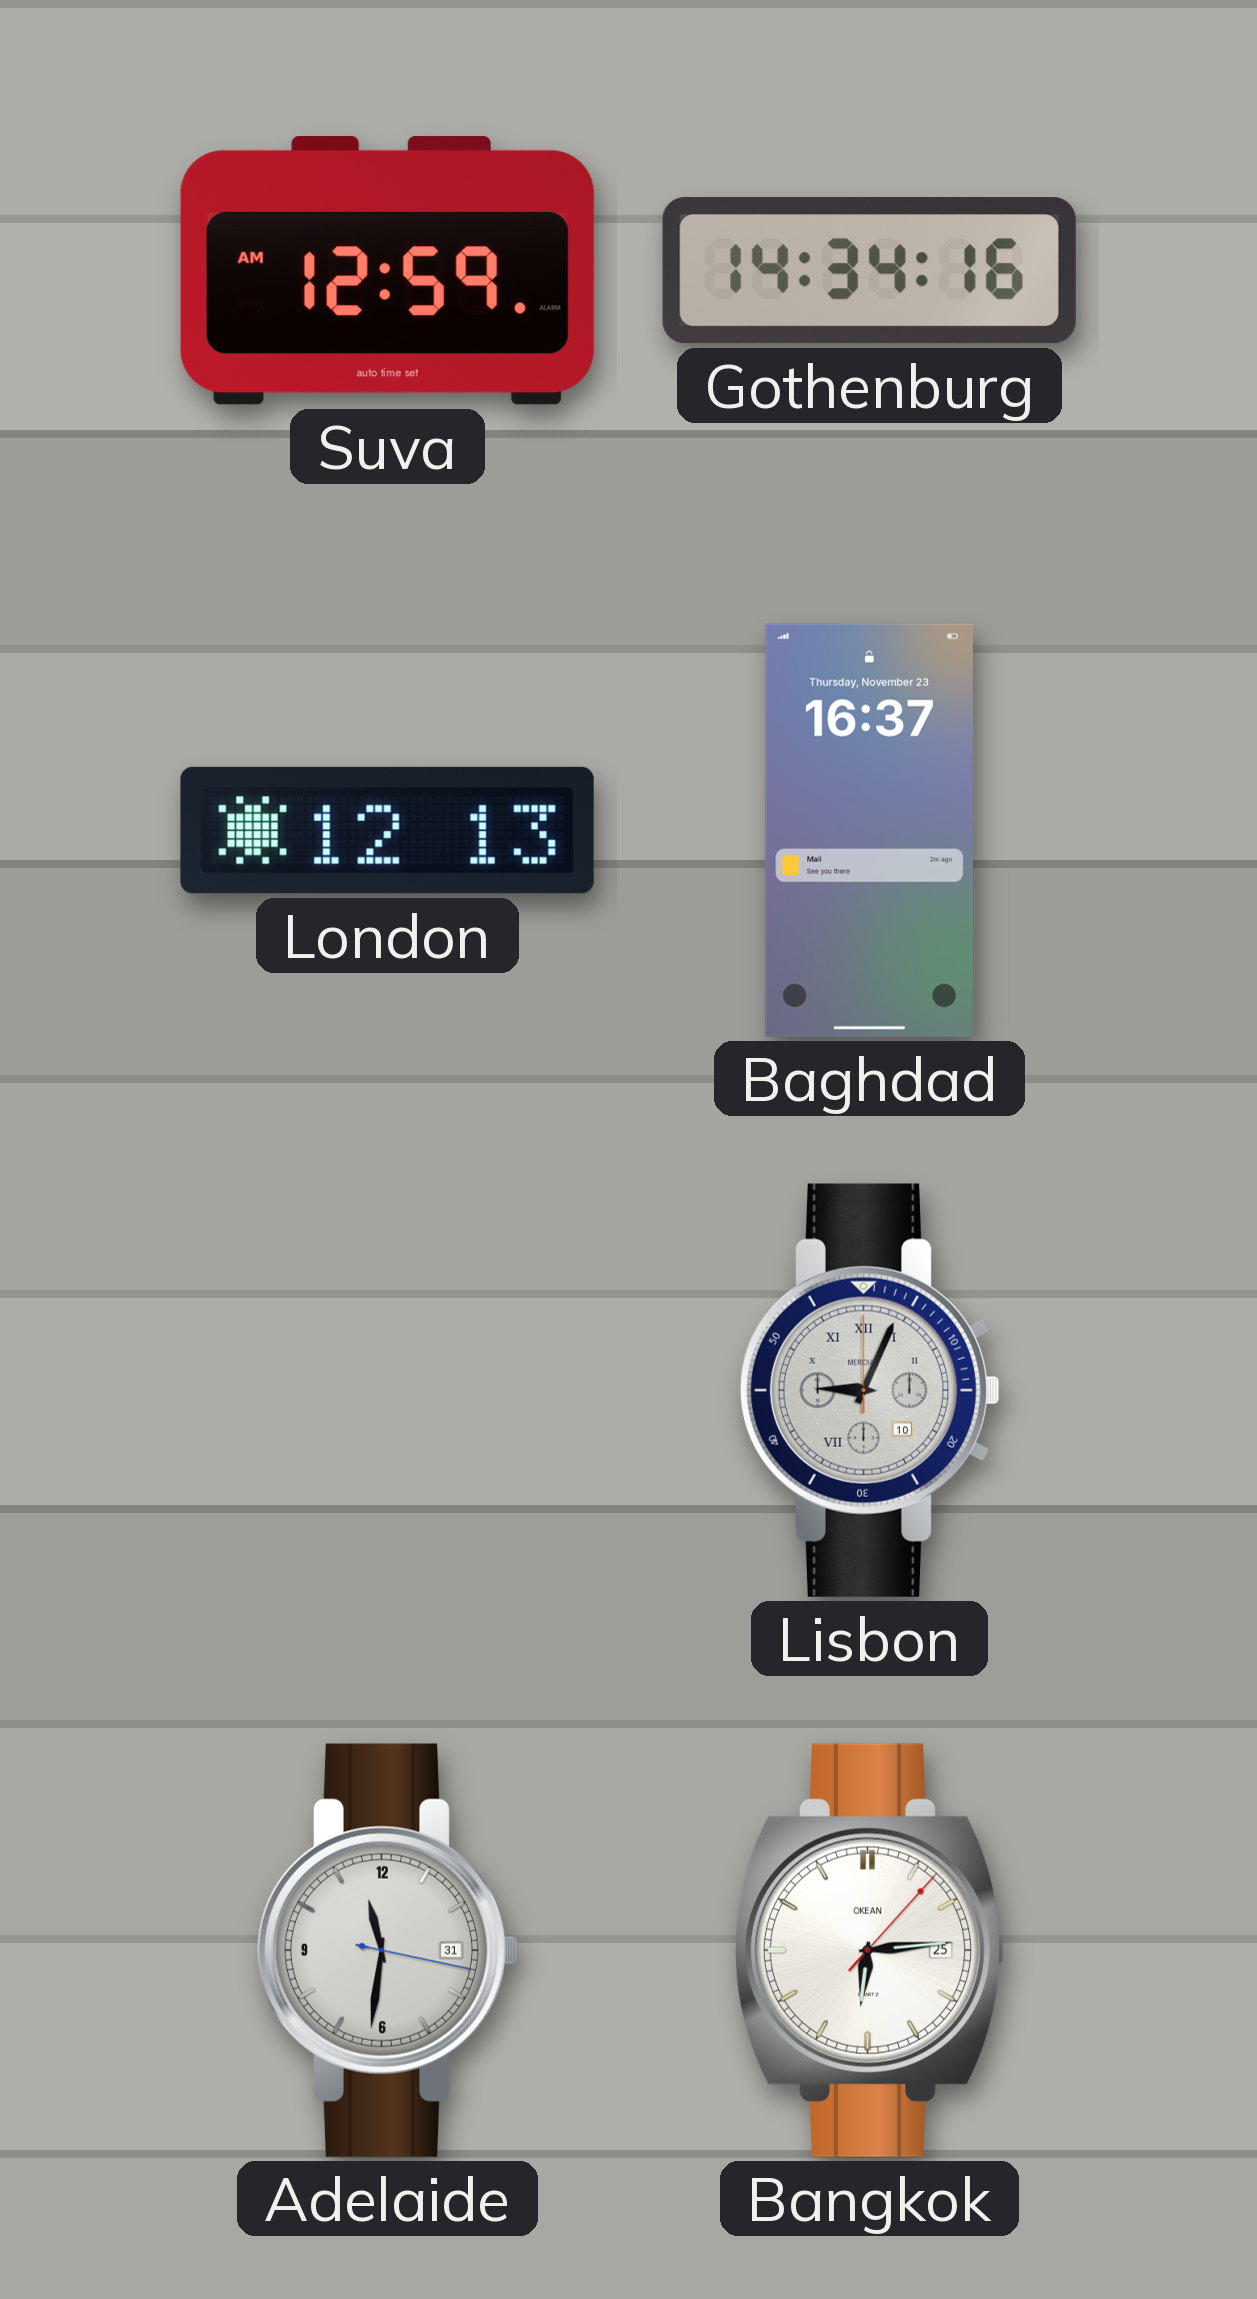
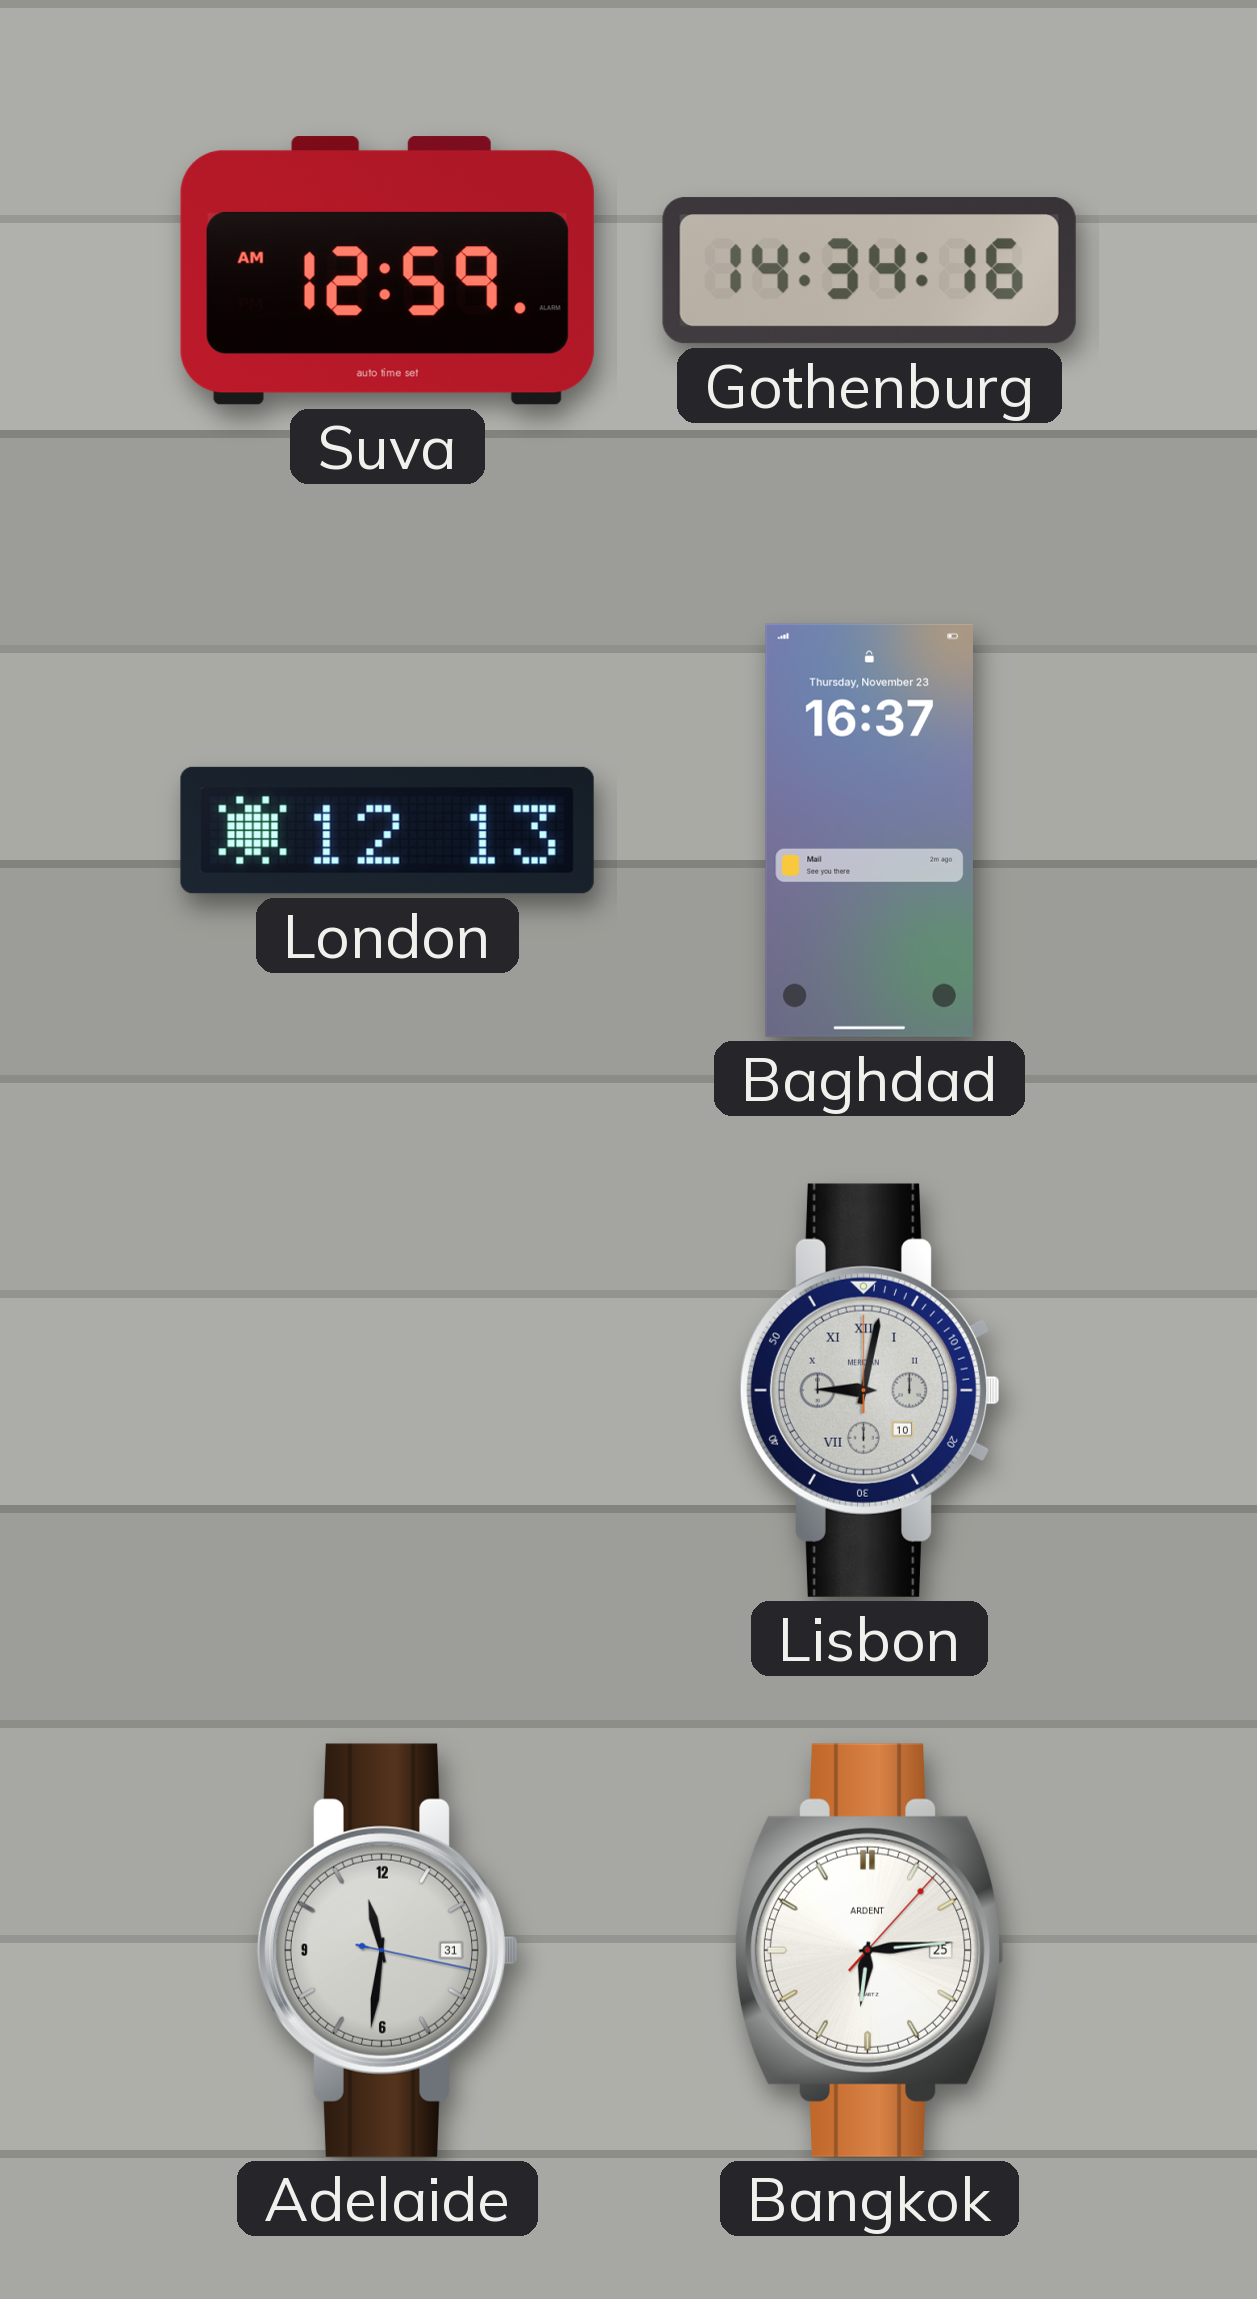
Lisbon: 9:04 -> 9:02 (869, 1390)
Bangkok brand: OKEAN -> ARDENT (870, 1950)
